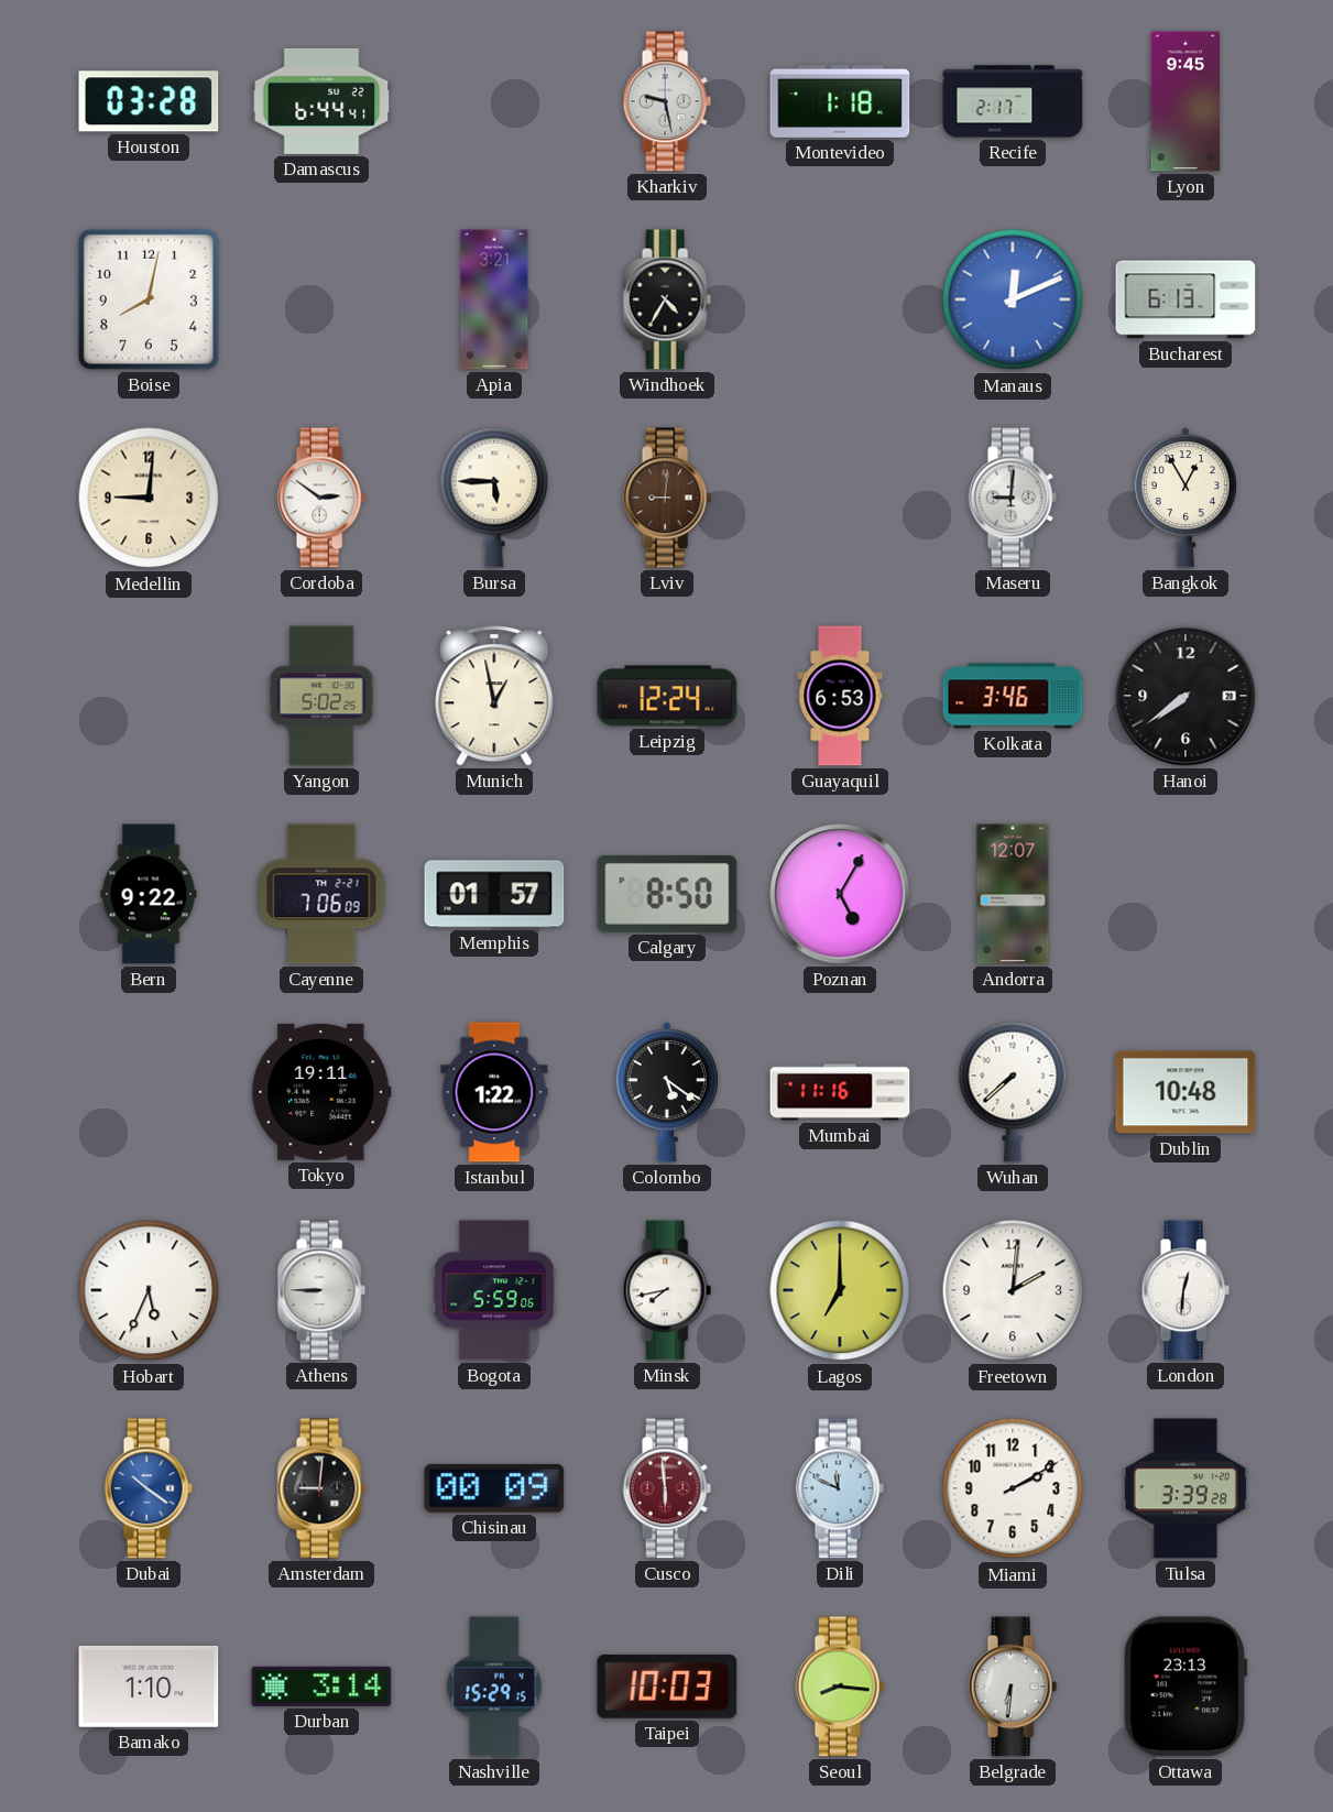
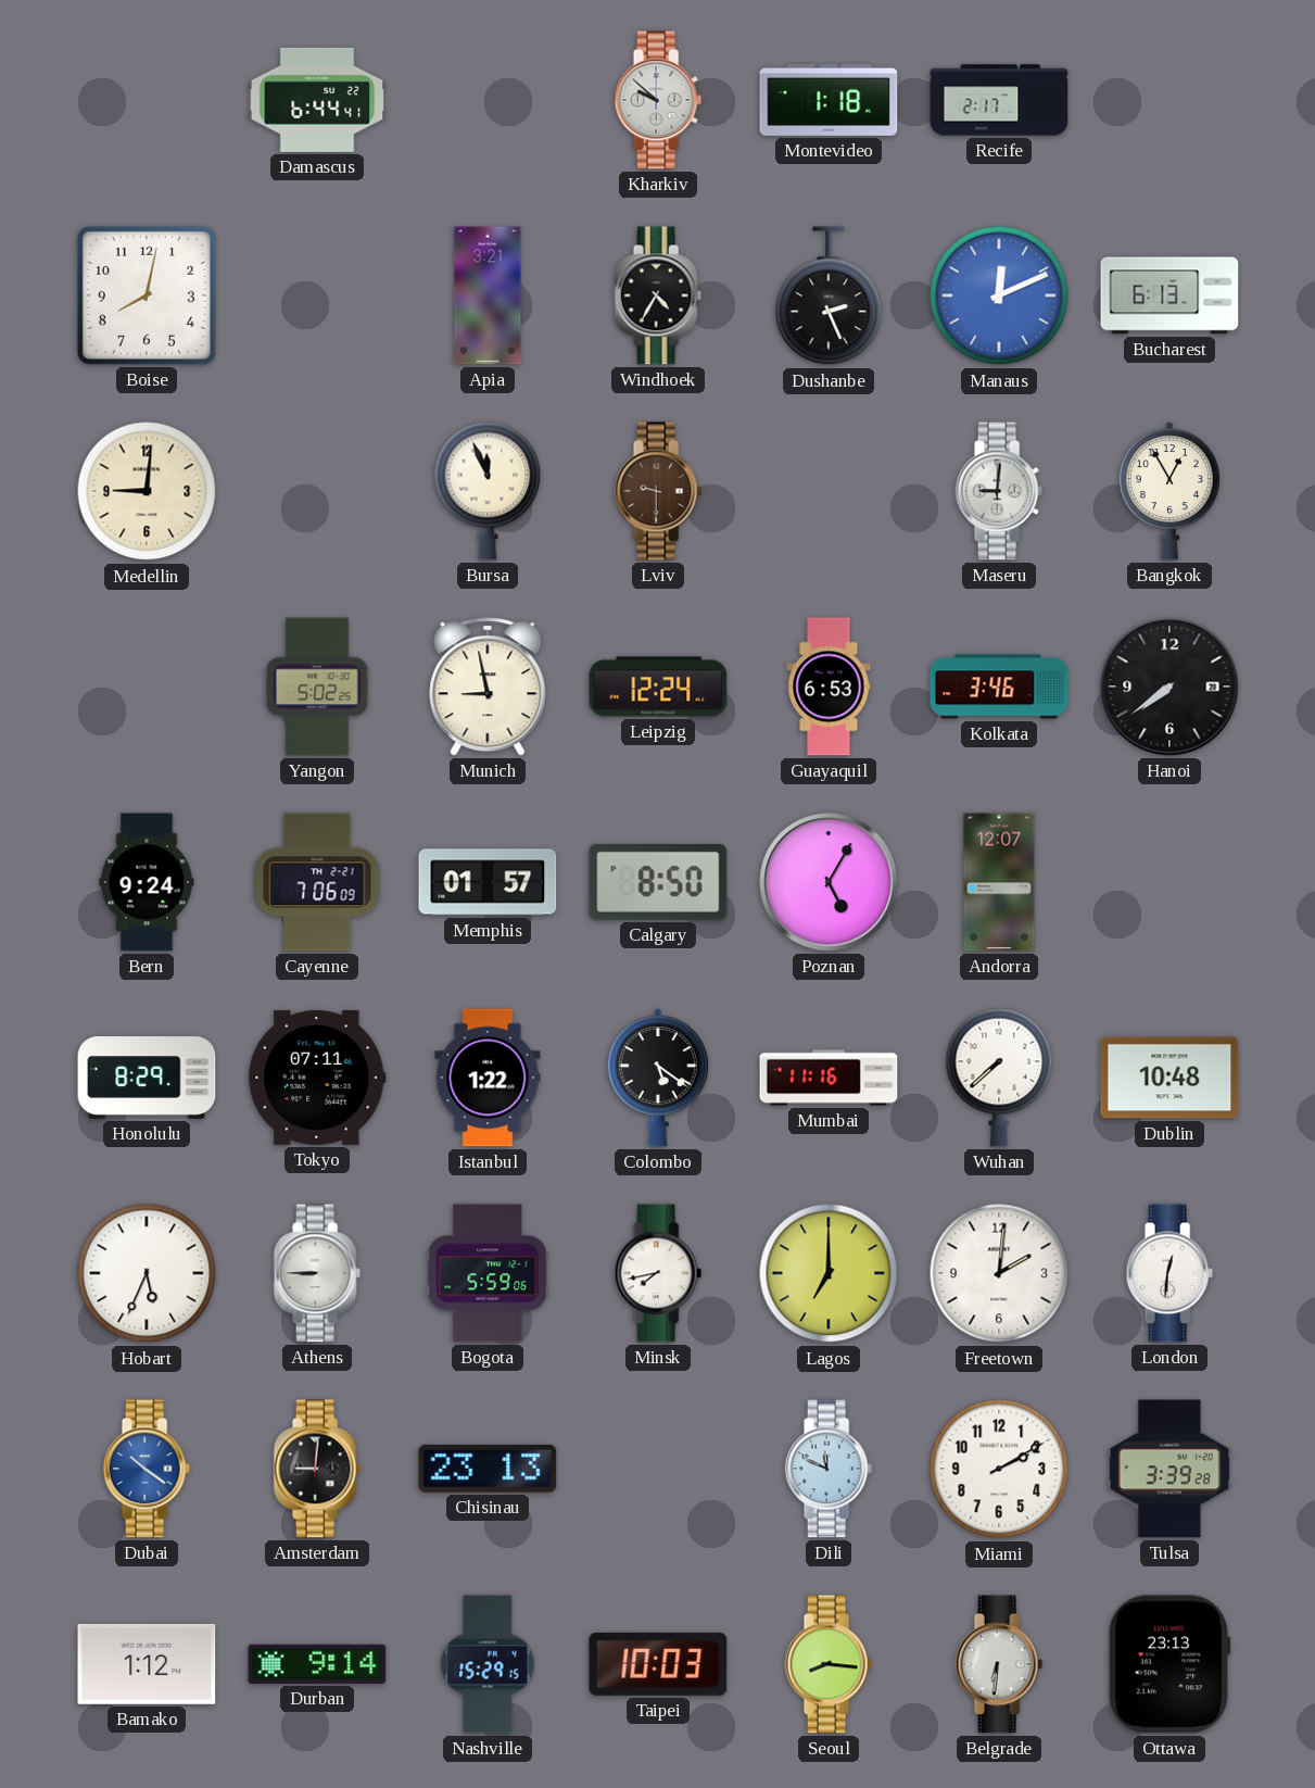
Houston: 03:28 -> none (149, 101)
Kharkiv: 9:28 -> 9:52 (658, 100)
Lyon: 9:45 -> none (1186, 101)
Dushanbe: none -> 2:26 (829, 297)
Cordoba: 2:51 -> none (321, 498)
Bursa: 5:45 -> 11:56 (488, 491)
Lviv: 9:01 -> 9:30 (658, 491)
Munich: 12:58 -> 8:58 (488, 687)
Bern: 9:22 -> 9:24 (147, 882)
Honolulu: none -> 8:29 (147, 1079)
Tokyo: 19:11 -> 07:11 (317, 1078)
Chisinau: 00:09 -> 23:13 (488, 1469)
Cusco: 5:59 -> none (667, 1488)
Bamako: 1:10 -> 1:12 (147, 1664)
Durban: 3:14 -> 9:14 (317, 1664)
